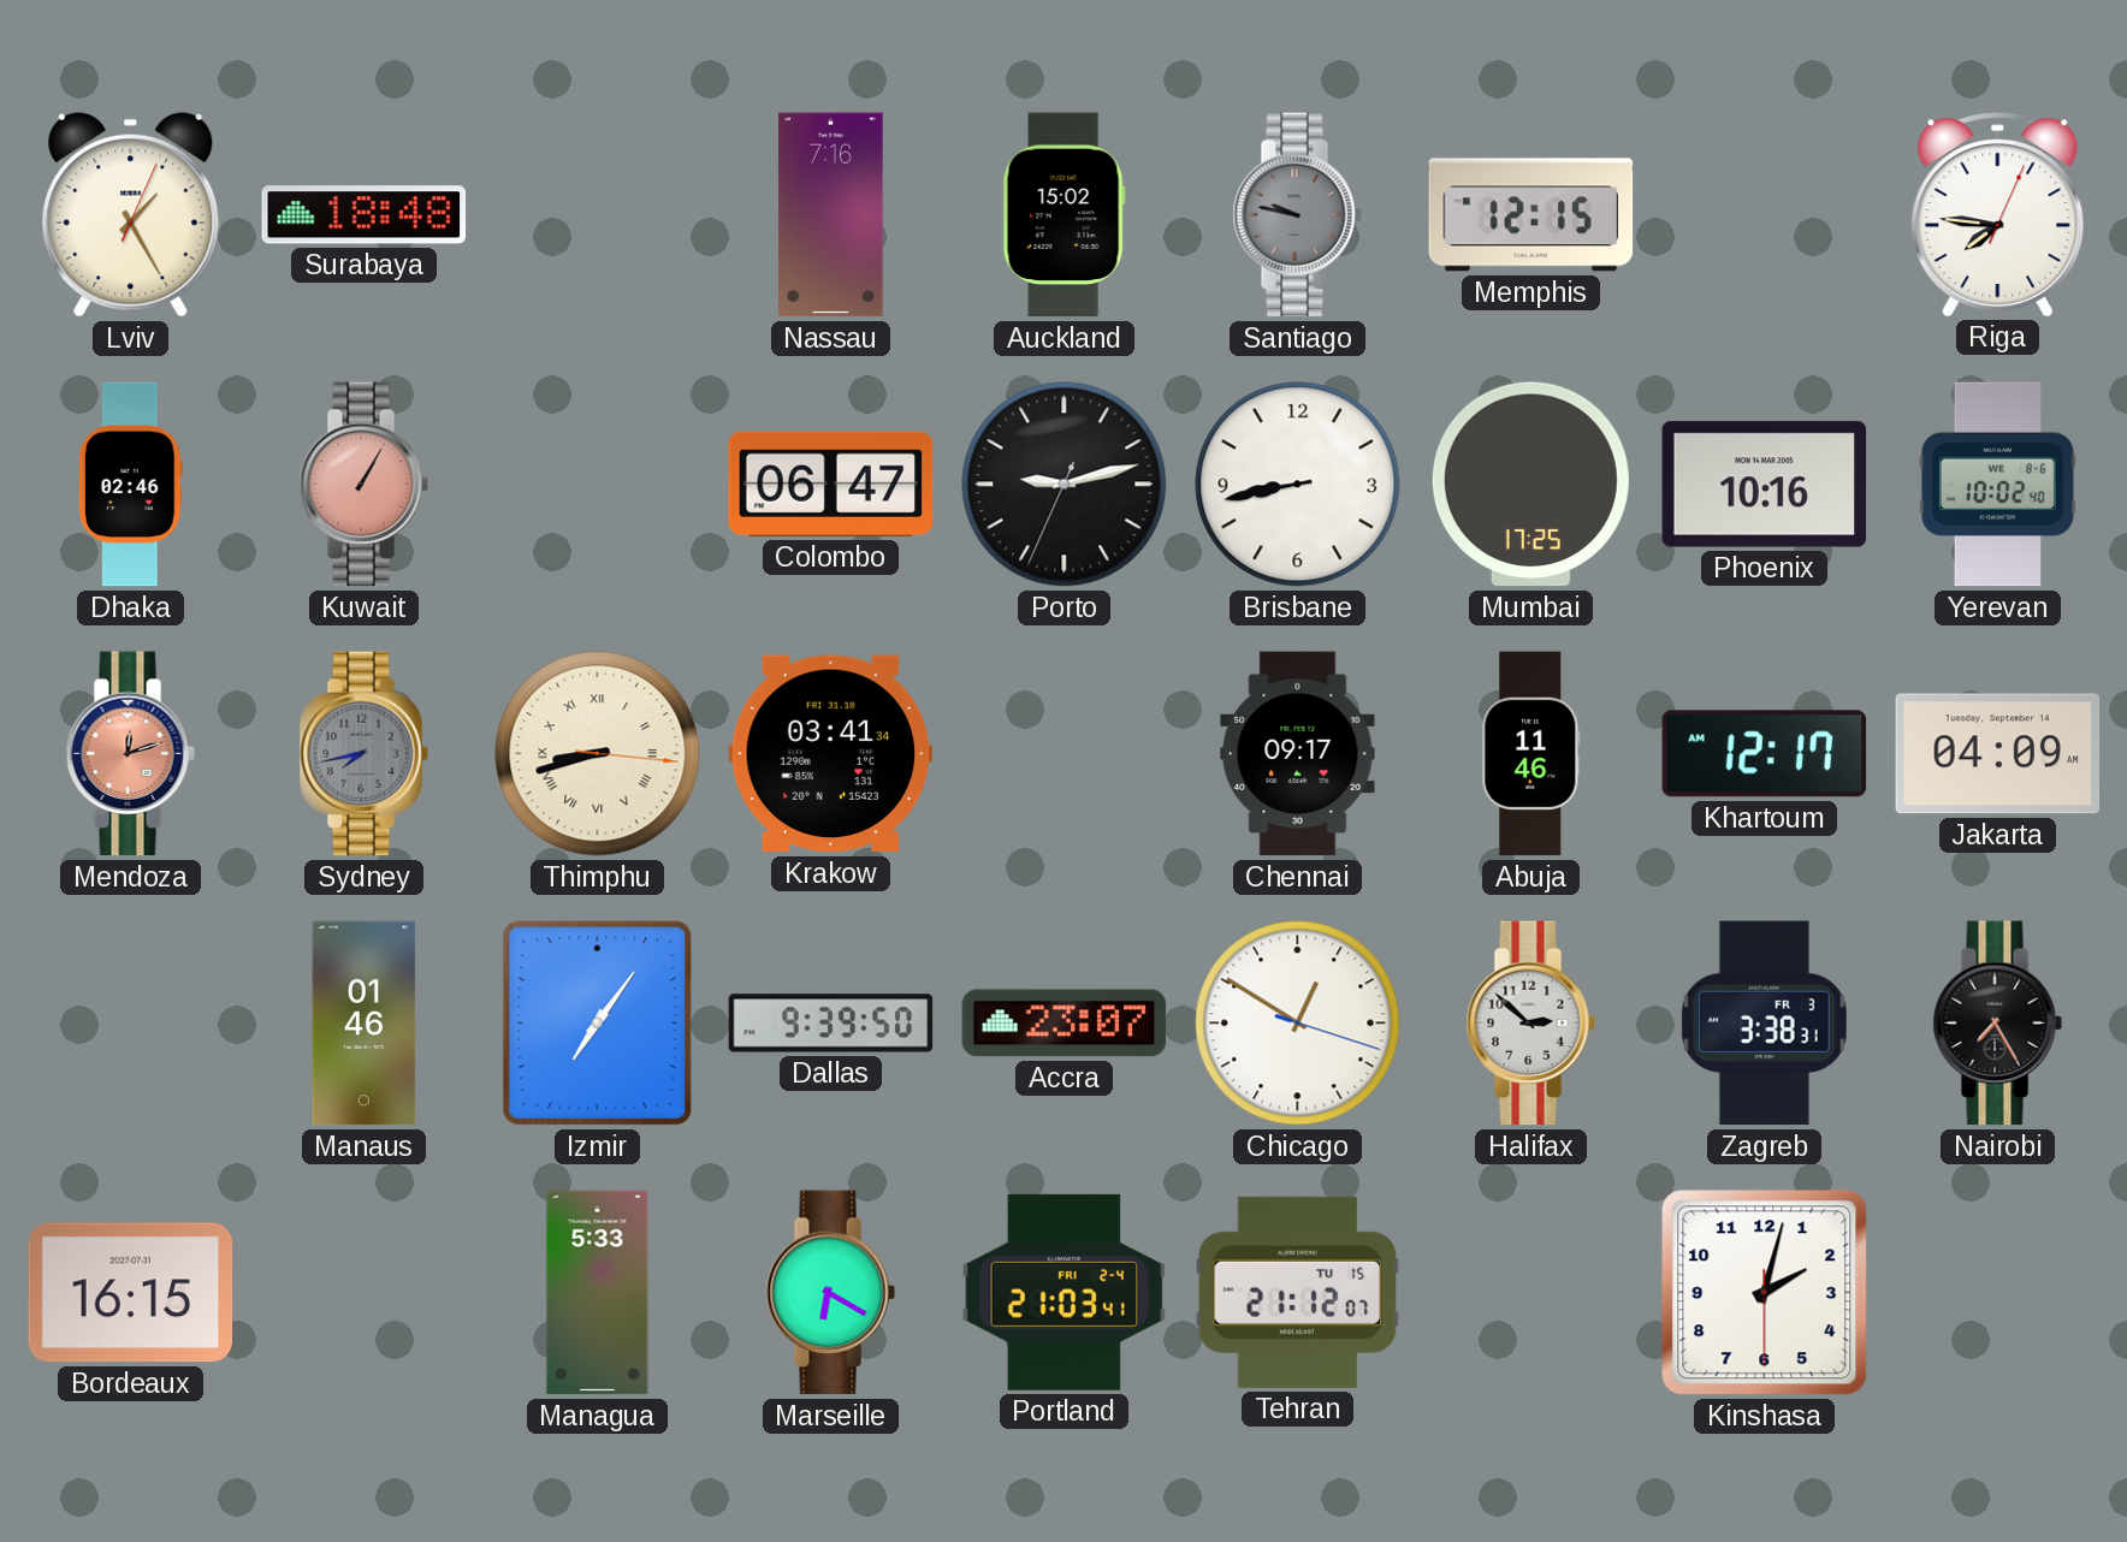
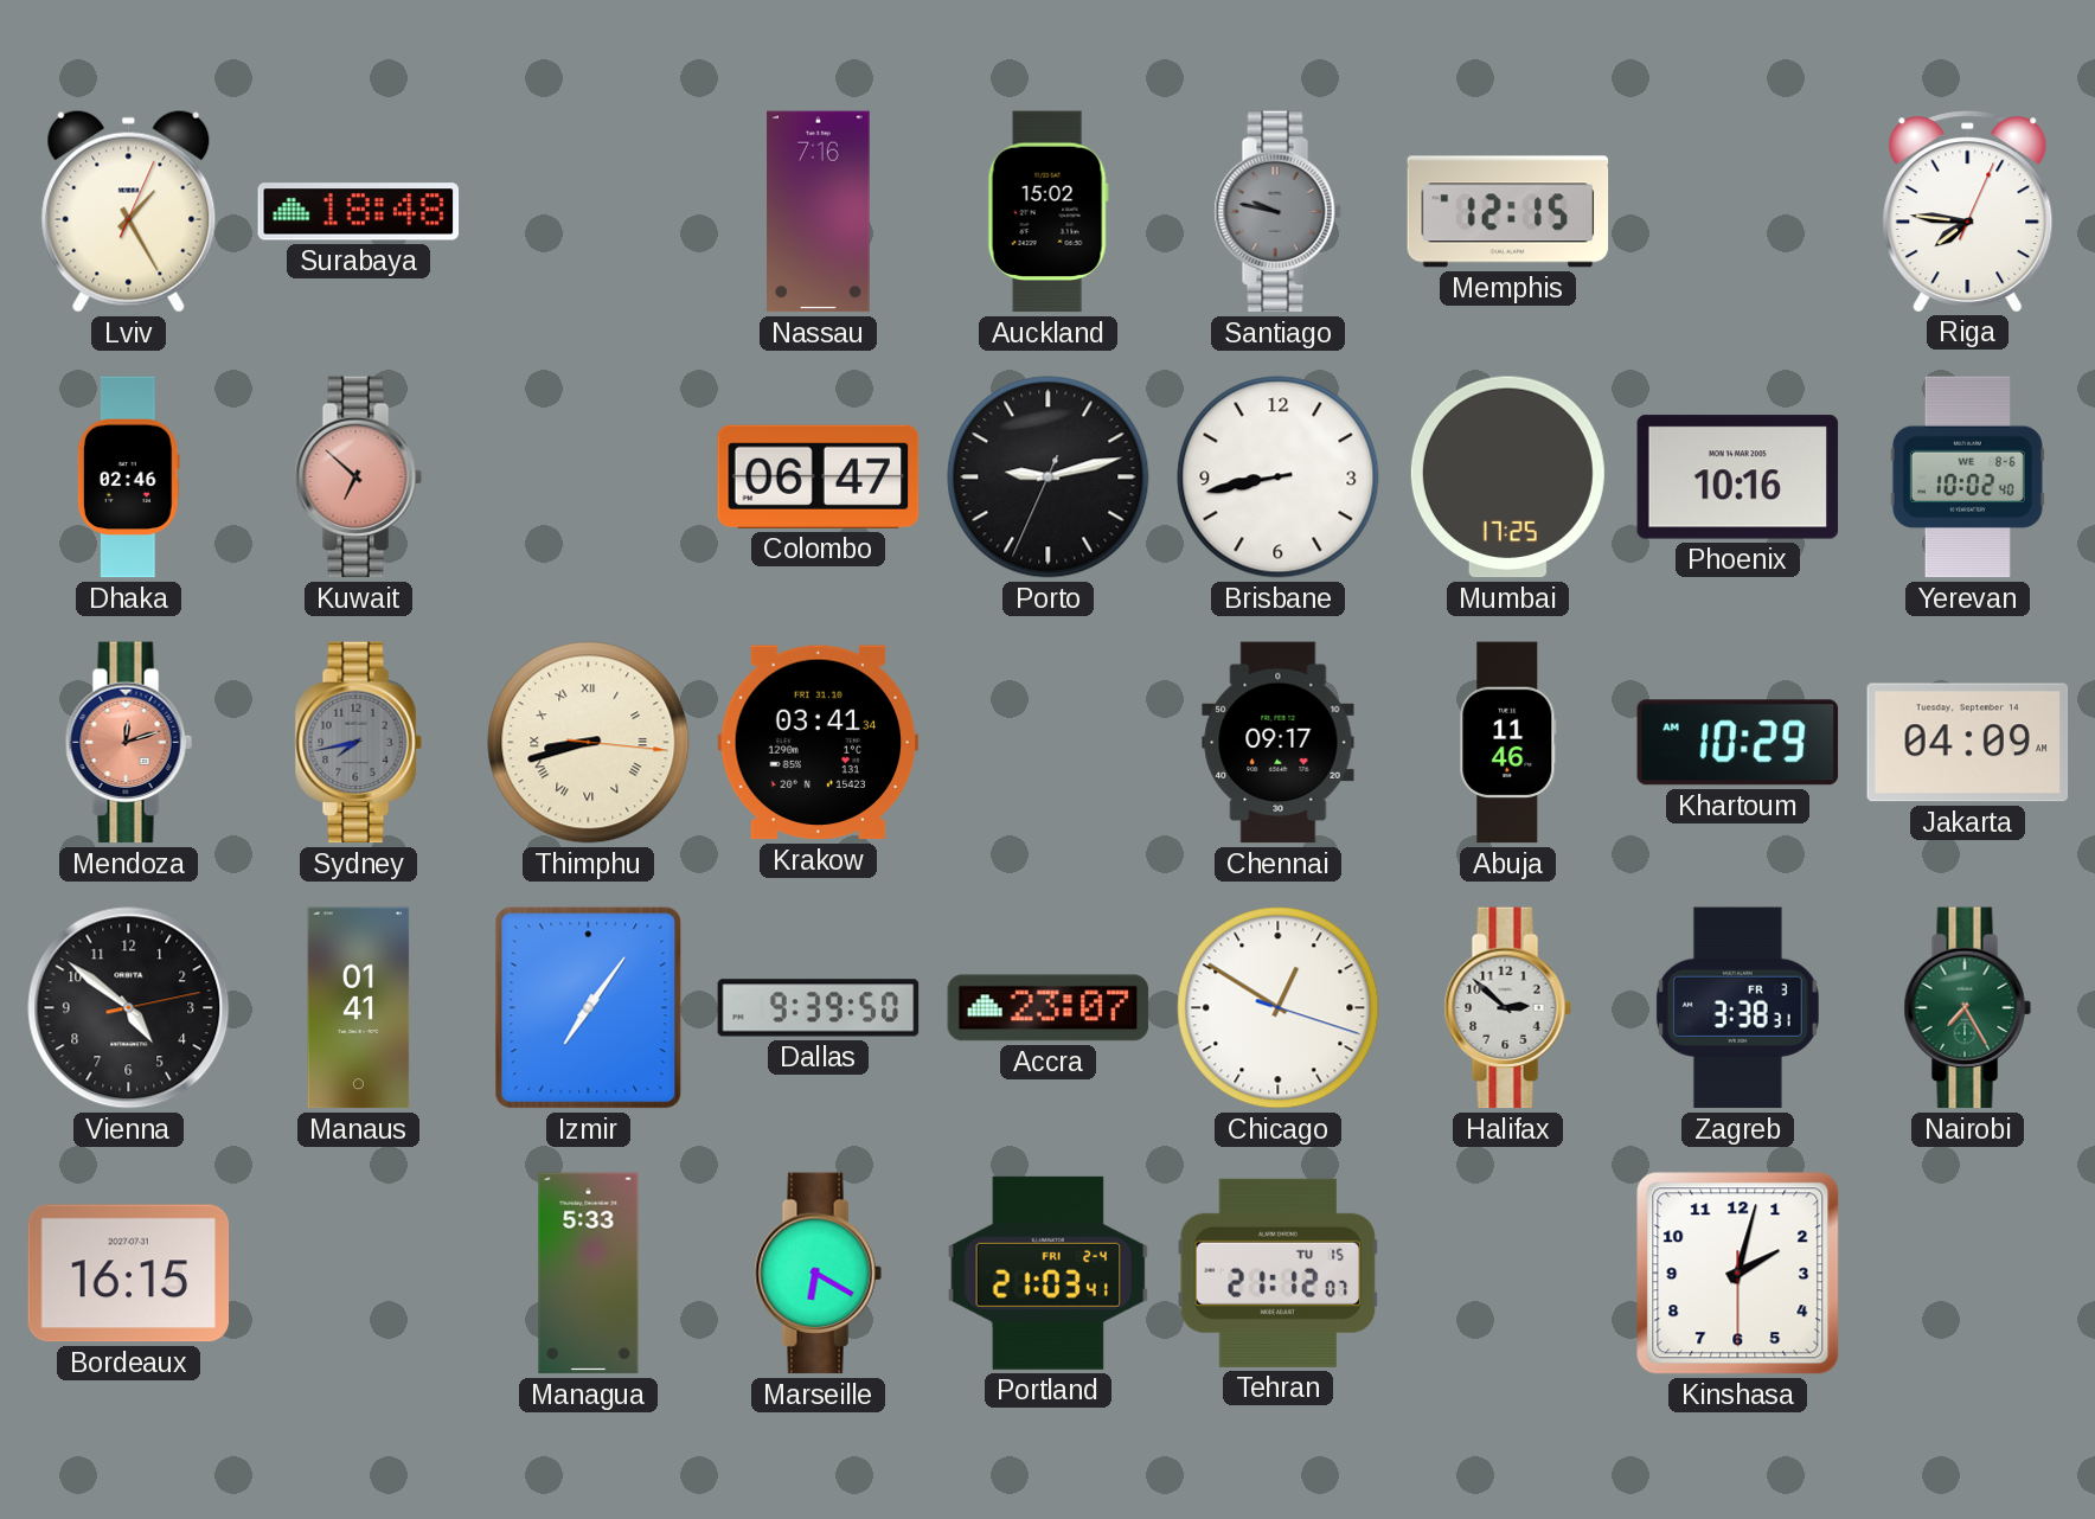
Kuwait: 1:05 -> 6:52 (358, 478)
Khartoum: 12:17 -> 10:29 (1738, 743)
Vienna: none -> 4:51 (129, 1008)
Manaus: 01:46 -> 01:41 (359, 1008)
Nairobi dial: black -> green (1967, 1008)
